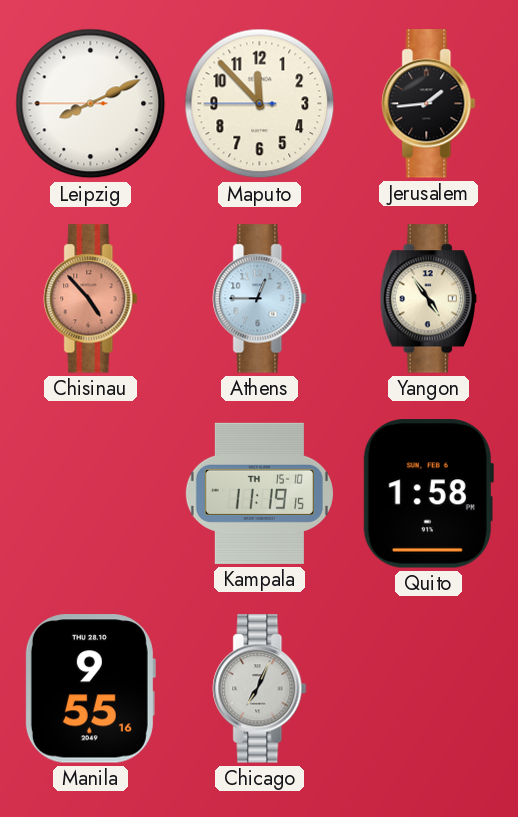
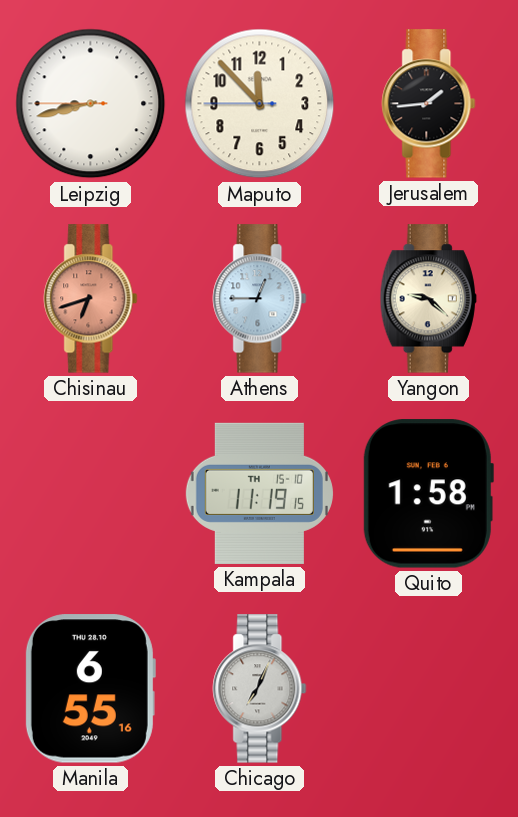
Leipzig: 8:10 -> 8:42 (91, 104)
Chisinau: 4:53 -> 6:42 (91, 299)
Yangon: 4:54 -> 9:22 (428, 299)
Manila: 9:55 -> 6:55 (90, 689)
